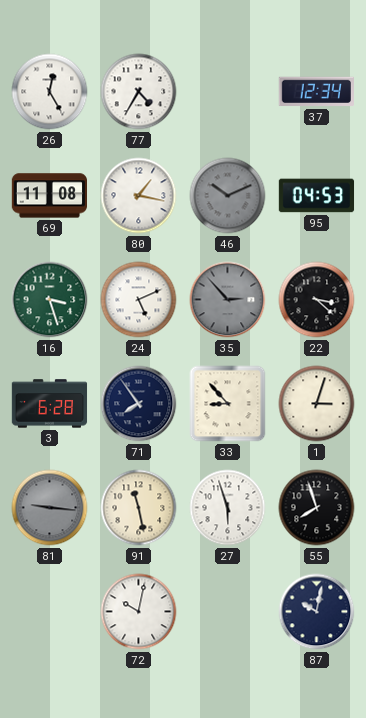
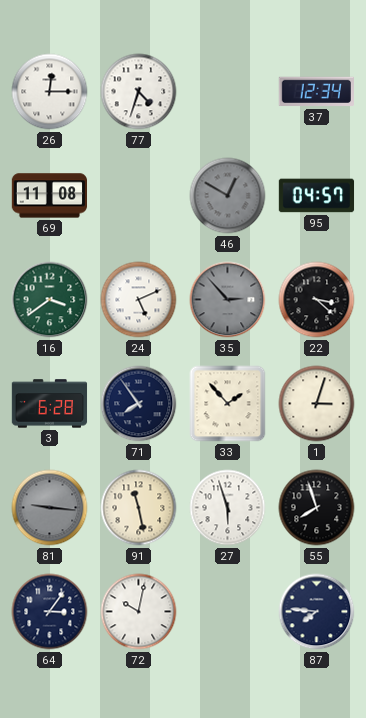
26: 12:25 -> 12:15 (50, 92)
77: 4:35 -> 4:33 (139, 92)
80: 1:17 -> none (139, 196)
46: 10:11 -> 12:50 (228, 196)
95: 04:53 -> 04:57 (317, 196)
16: 3:27 -> 3:39 (50, 300)
33: 8:53 -> 1:53 (228, 404)
64: none -> 3:06 (50, 612)
87: 10:02 -> 7:46 (317, 612)
